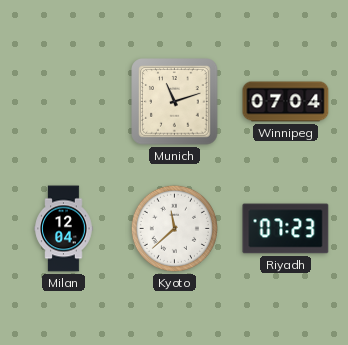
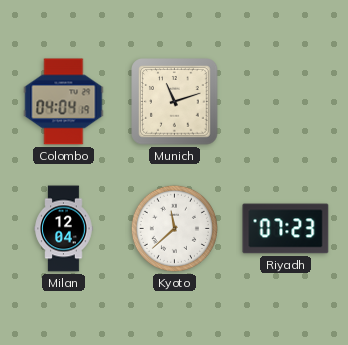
Colombo: none -> 04:04 (64, 102)
Winnipeg: 07:04 -> none (286, 102)
